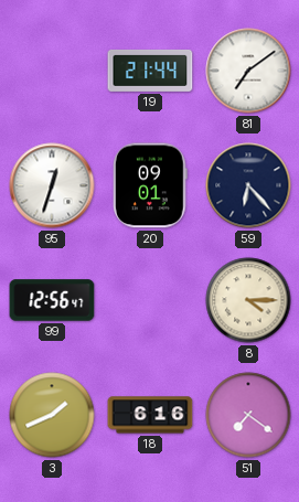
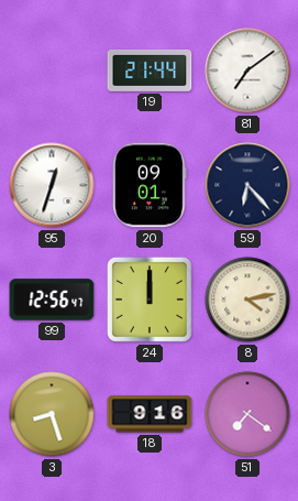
24: none -> 12:00 (150, 299)
8: 4:15 -> 4:13 (247, 299)
3: 1:41 -> 8:27 (52, 414)
18: 6:16 -> 9:16 (150, 414)
